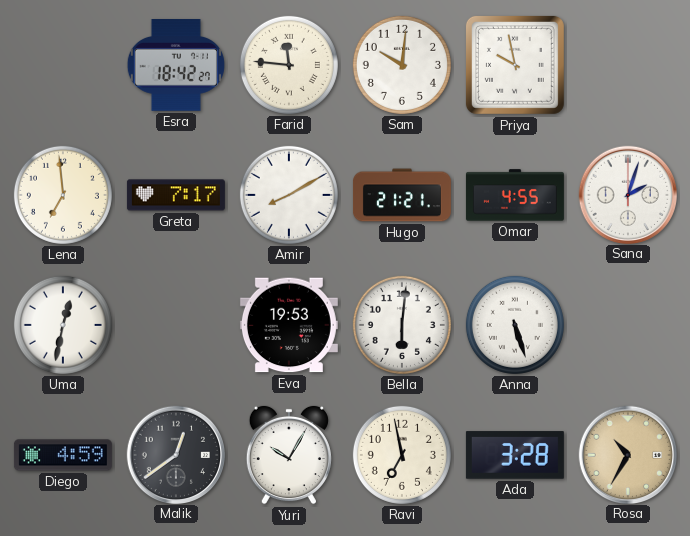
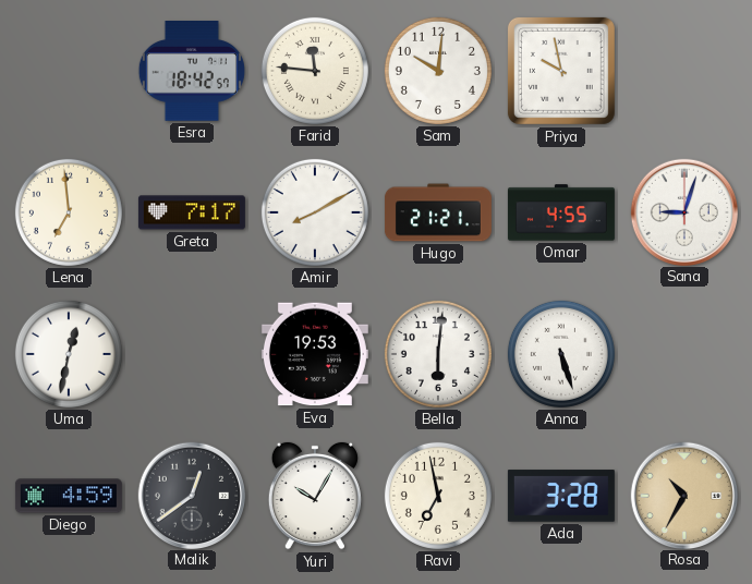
Esra: 18:42:27 -> 18:42:57 (192, 72)
Sana: 2:03 -> 9:03 (683, 211)
